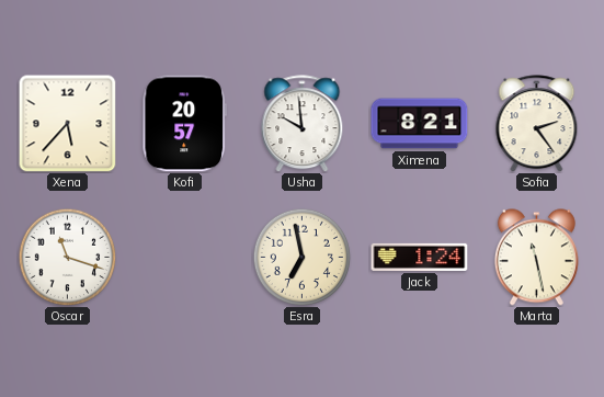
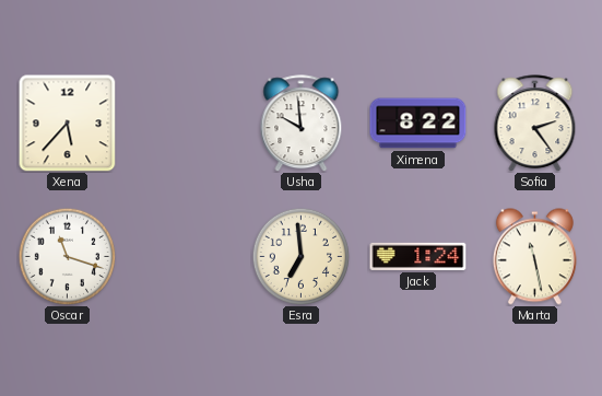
Kofi: 20:57 -> none (185, 124)
Ximena: 8:21 -> 8:22 (418, 124)
Esra: 6:58 -> 6:59 (300, 256)
